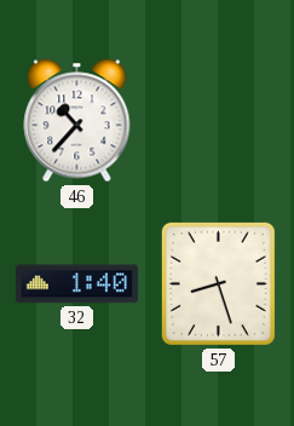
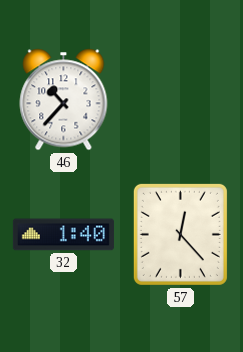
57: 8:27 -> 12:23 (180, 234)
